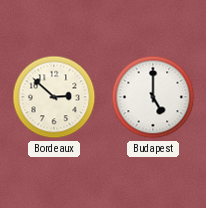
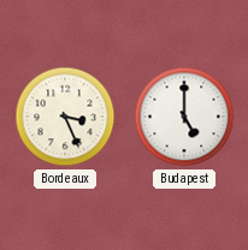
Bordeaux: 2:52 -> 3:26 (65, 117)
